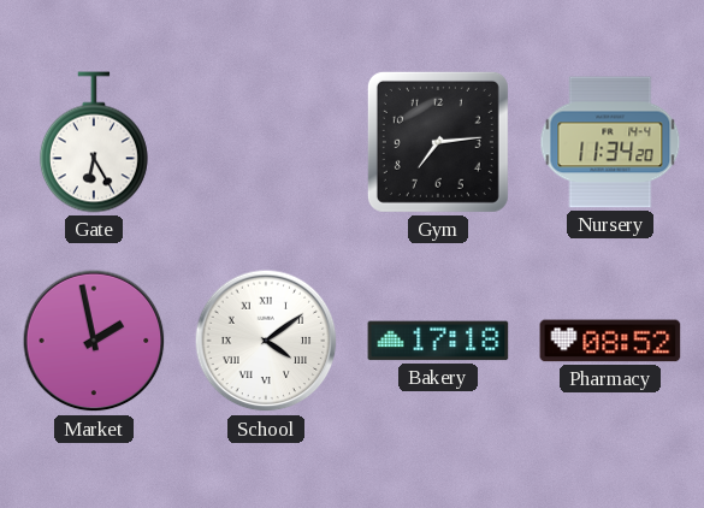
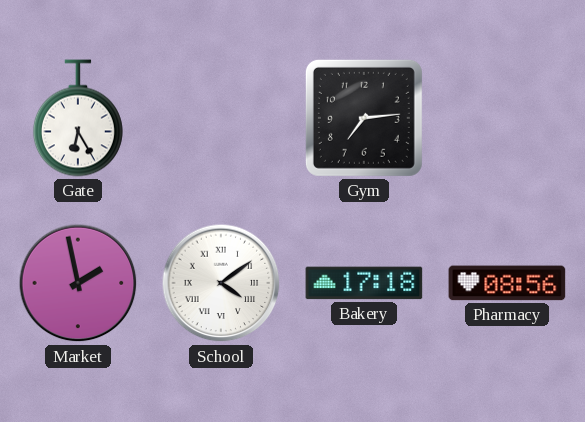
Nursery: 11:34 -> none (610, 142)
Pharmacy: 08:52 -> 08:56 (507, 283)
